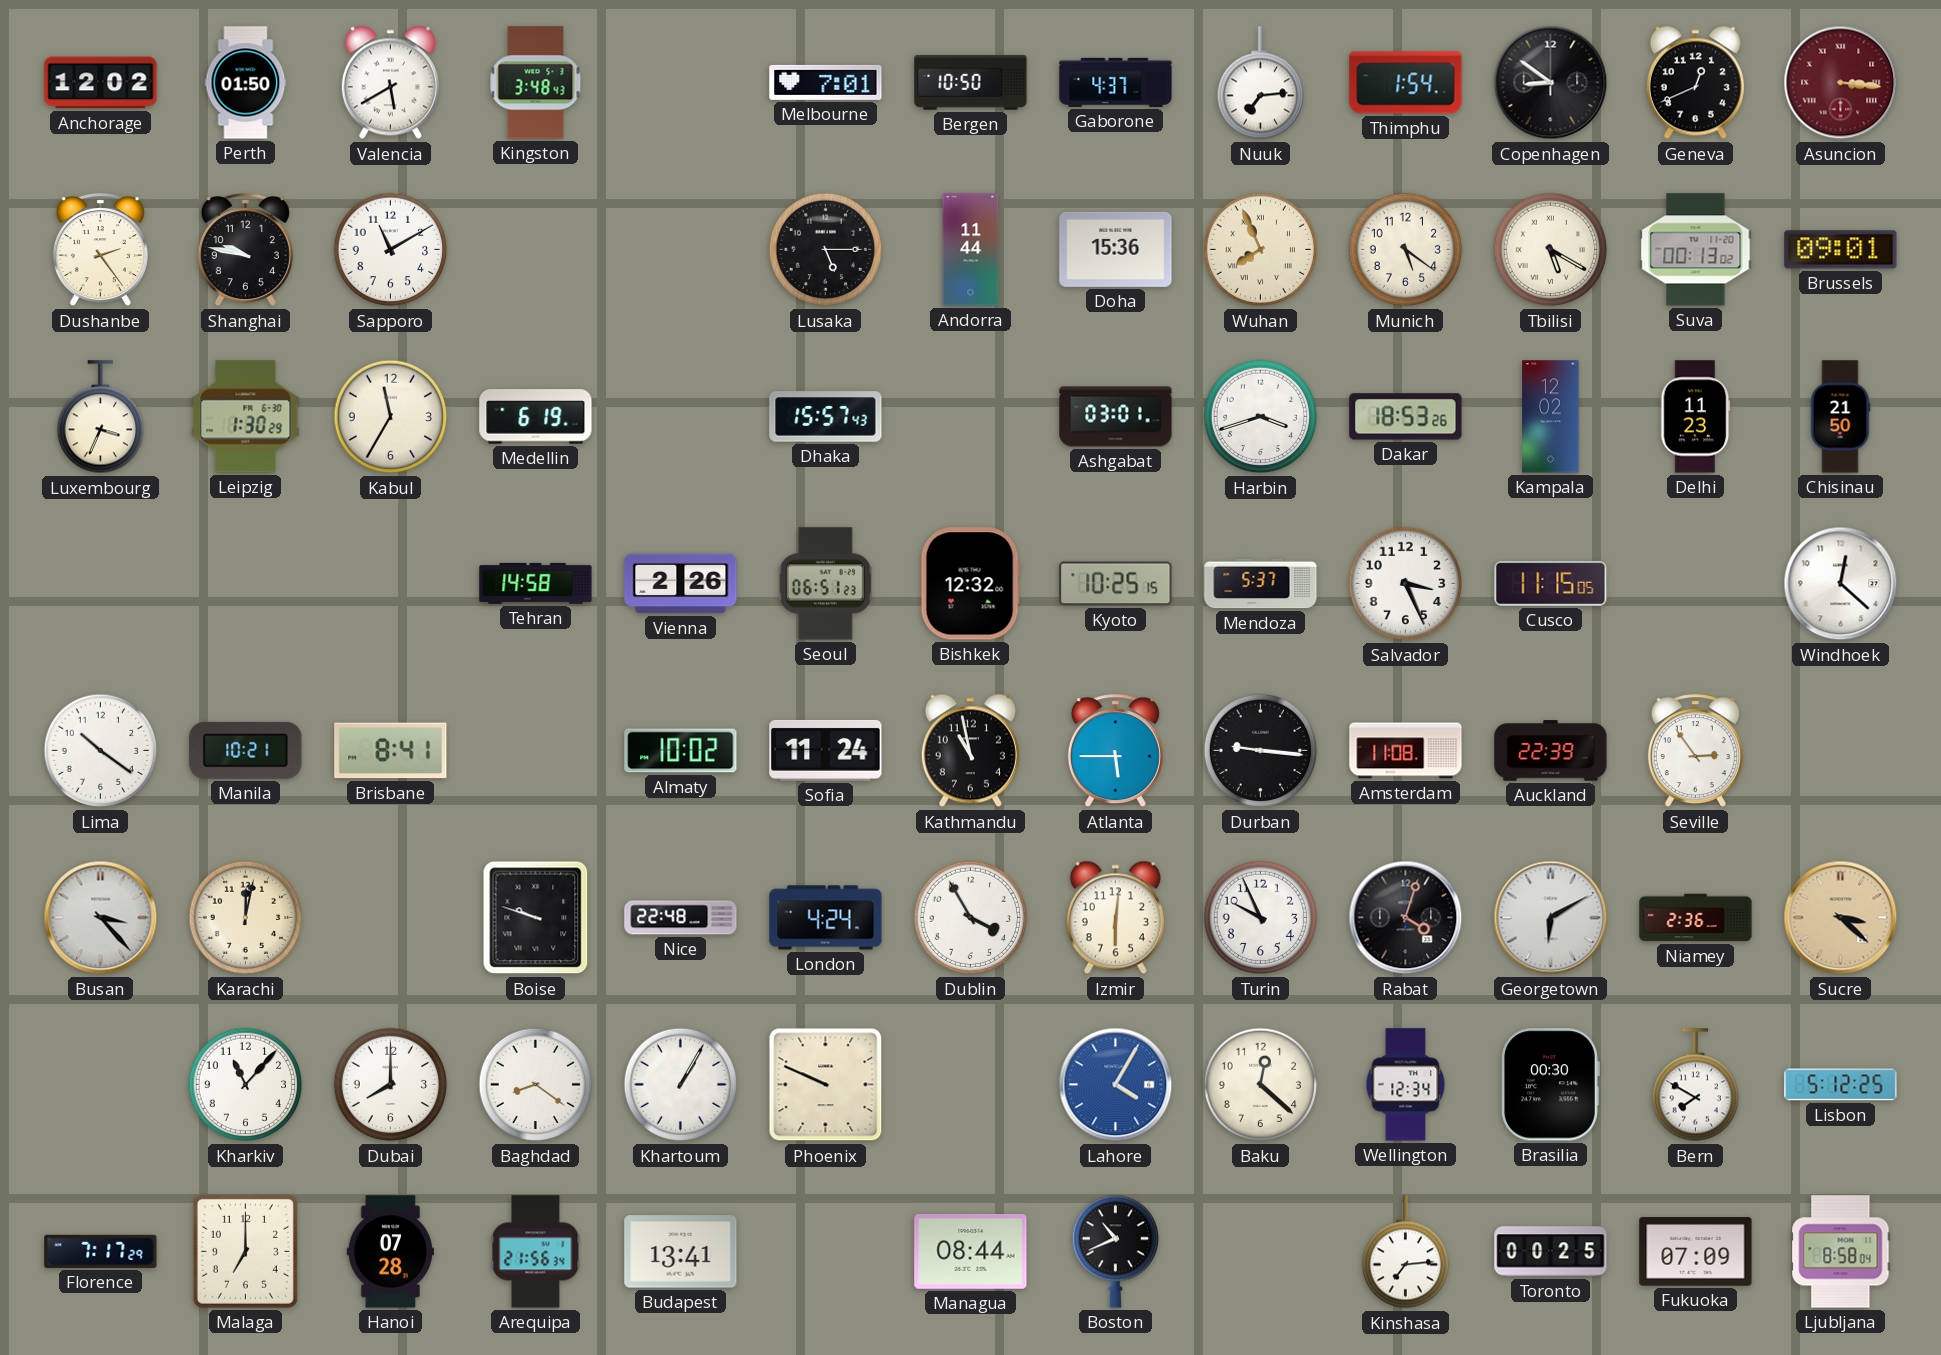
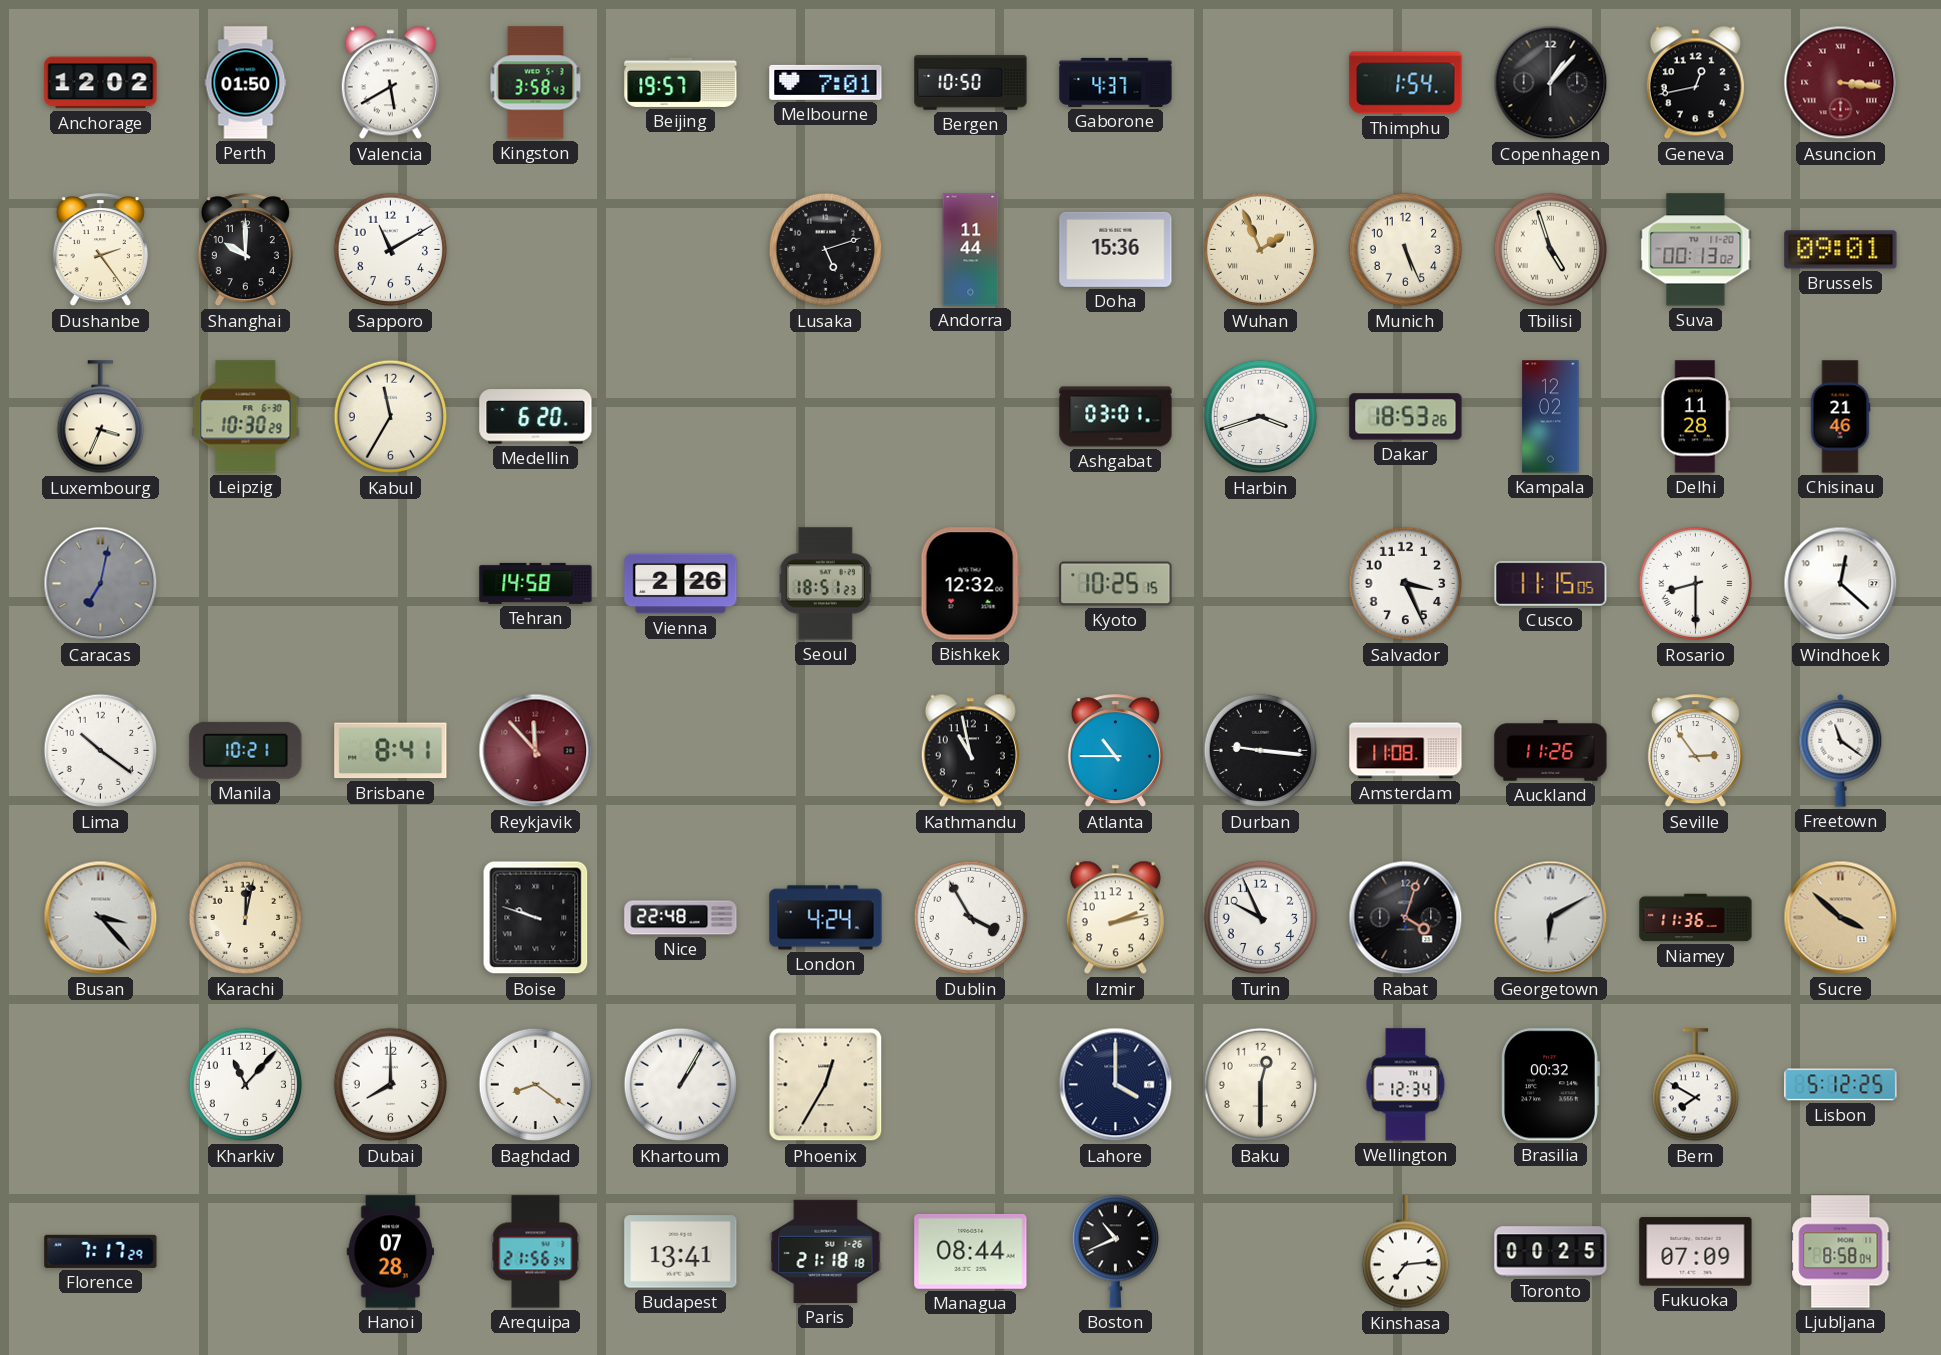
Kingston: 3:48 -> 3:58 (536, 83)
Beijing: none -> 19:57 (681, 82)
Nuuk: 7:14 -> none (1260, 83)
Copenhagen: 8:51 -> 1:07 (1551, 83)
Geneva: 12:41 -> 12:43 (1695, 83)
Shanghai: 9:47 -> 10:00 (245, 250)
Lusaka: 5:15 -> 5:12 (826, 250)
Wuhan: 7:56 -> 1:56 (1261, 250)
Munich: 5:21 -> 5:26 (1406, 250)
Tbilisi: 5:20 -> 4:57 (1551, 250)
Leipzig: 1:30 -> 10:30 (246, 417)
Medellin: 6:19 -> 6:20 (536, 417)
Dhaka: 15:57 -> none (826, 417)
Delhi: 11:23 -> 11:28 (1696, 417)
Chisinau: 21:50 -> 21:46 (1840, 417)
Caracas: none -> 7:02 (101, 584)
Seoul: 06:51 -> 18:51 (825, 584)
Mendoza: 5:37 -> none (1261, 584)
Rosario: none -> 8:30 (1696, 584)
Reykjavik: none -> 11:53 (536, 751)
Almaty: 10:02 -> none (681, 751)
Sofia: 11:24 -> none (826, 750)
Atlanta: 5:45 -> 10:45 (1115, 751)
Auckland: 22:39 -> 11:26 (1551, 751)
Freetown: none -> 11:21 (1841, 750)
Izmir: 6:01 -> 2:13 (1115, 918)
Niamey: 2:36 -> 11:36 (1696, 918)
Sucre: 3:22 -> 3:52 (1841, 918)
Phoenix: 9:49 -> 12:35 (826, 1085)
Lahore: 4:05 -> 4:00 (1116, 1085)
Lahore dial: blue -> navy (1116, 1085)
Baku: 12:22 -> 12:30 (1261, 1085)
Brasilia: 00:30 -> 00:32 (1550, 1085)
Malaga: 7:00 -> none (245, 1251)
Paris: none -> 21:18 (826, 1251)
